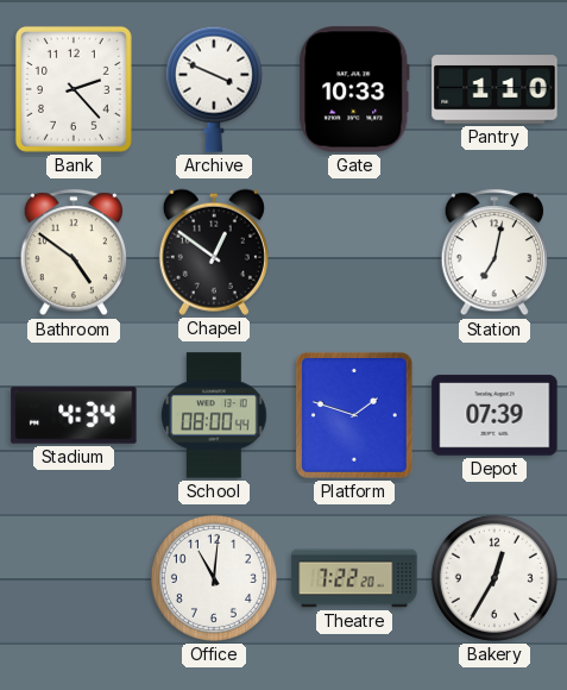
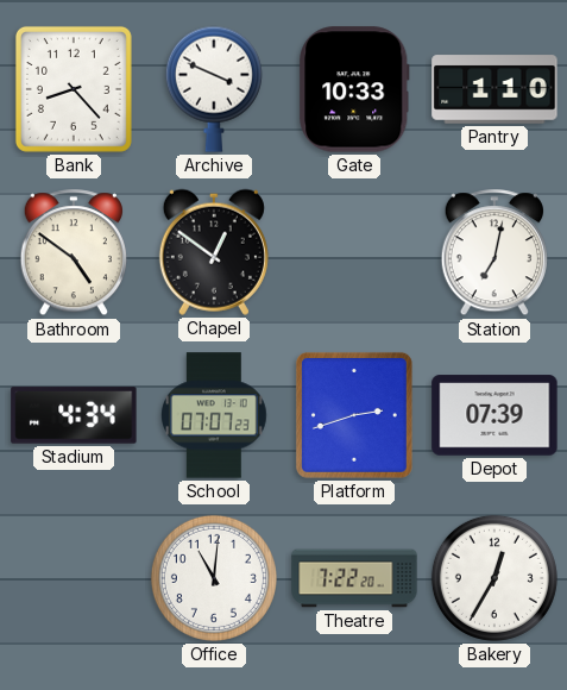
Bank: 2:23 -> 8:23 (74, 89)
School: 08:00 -> 07:07 (215, 415)
Platform: 1:48 -> 2:42 (354, 415)
